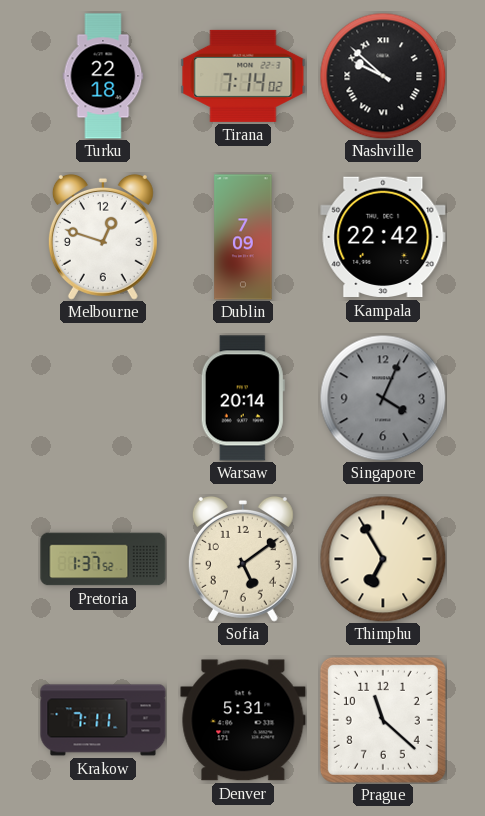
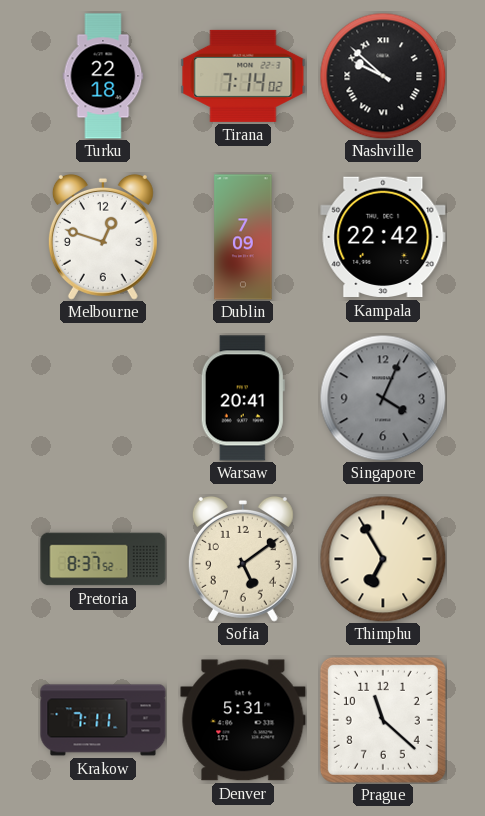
Warsaw: 20:14 -> 20:41 (243, 398)
Pretoria: 1:37 -> 8:37 (103, 559)
